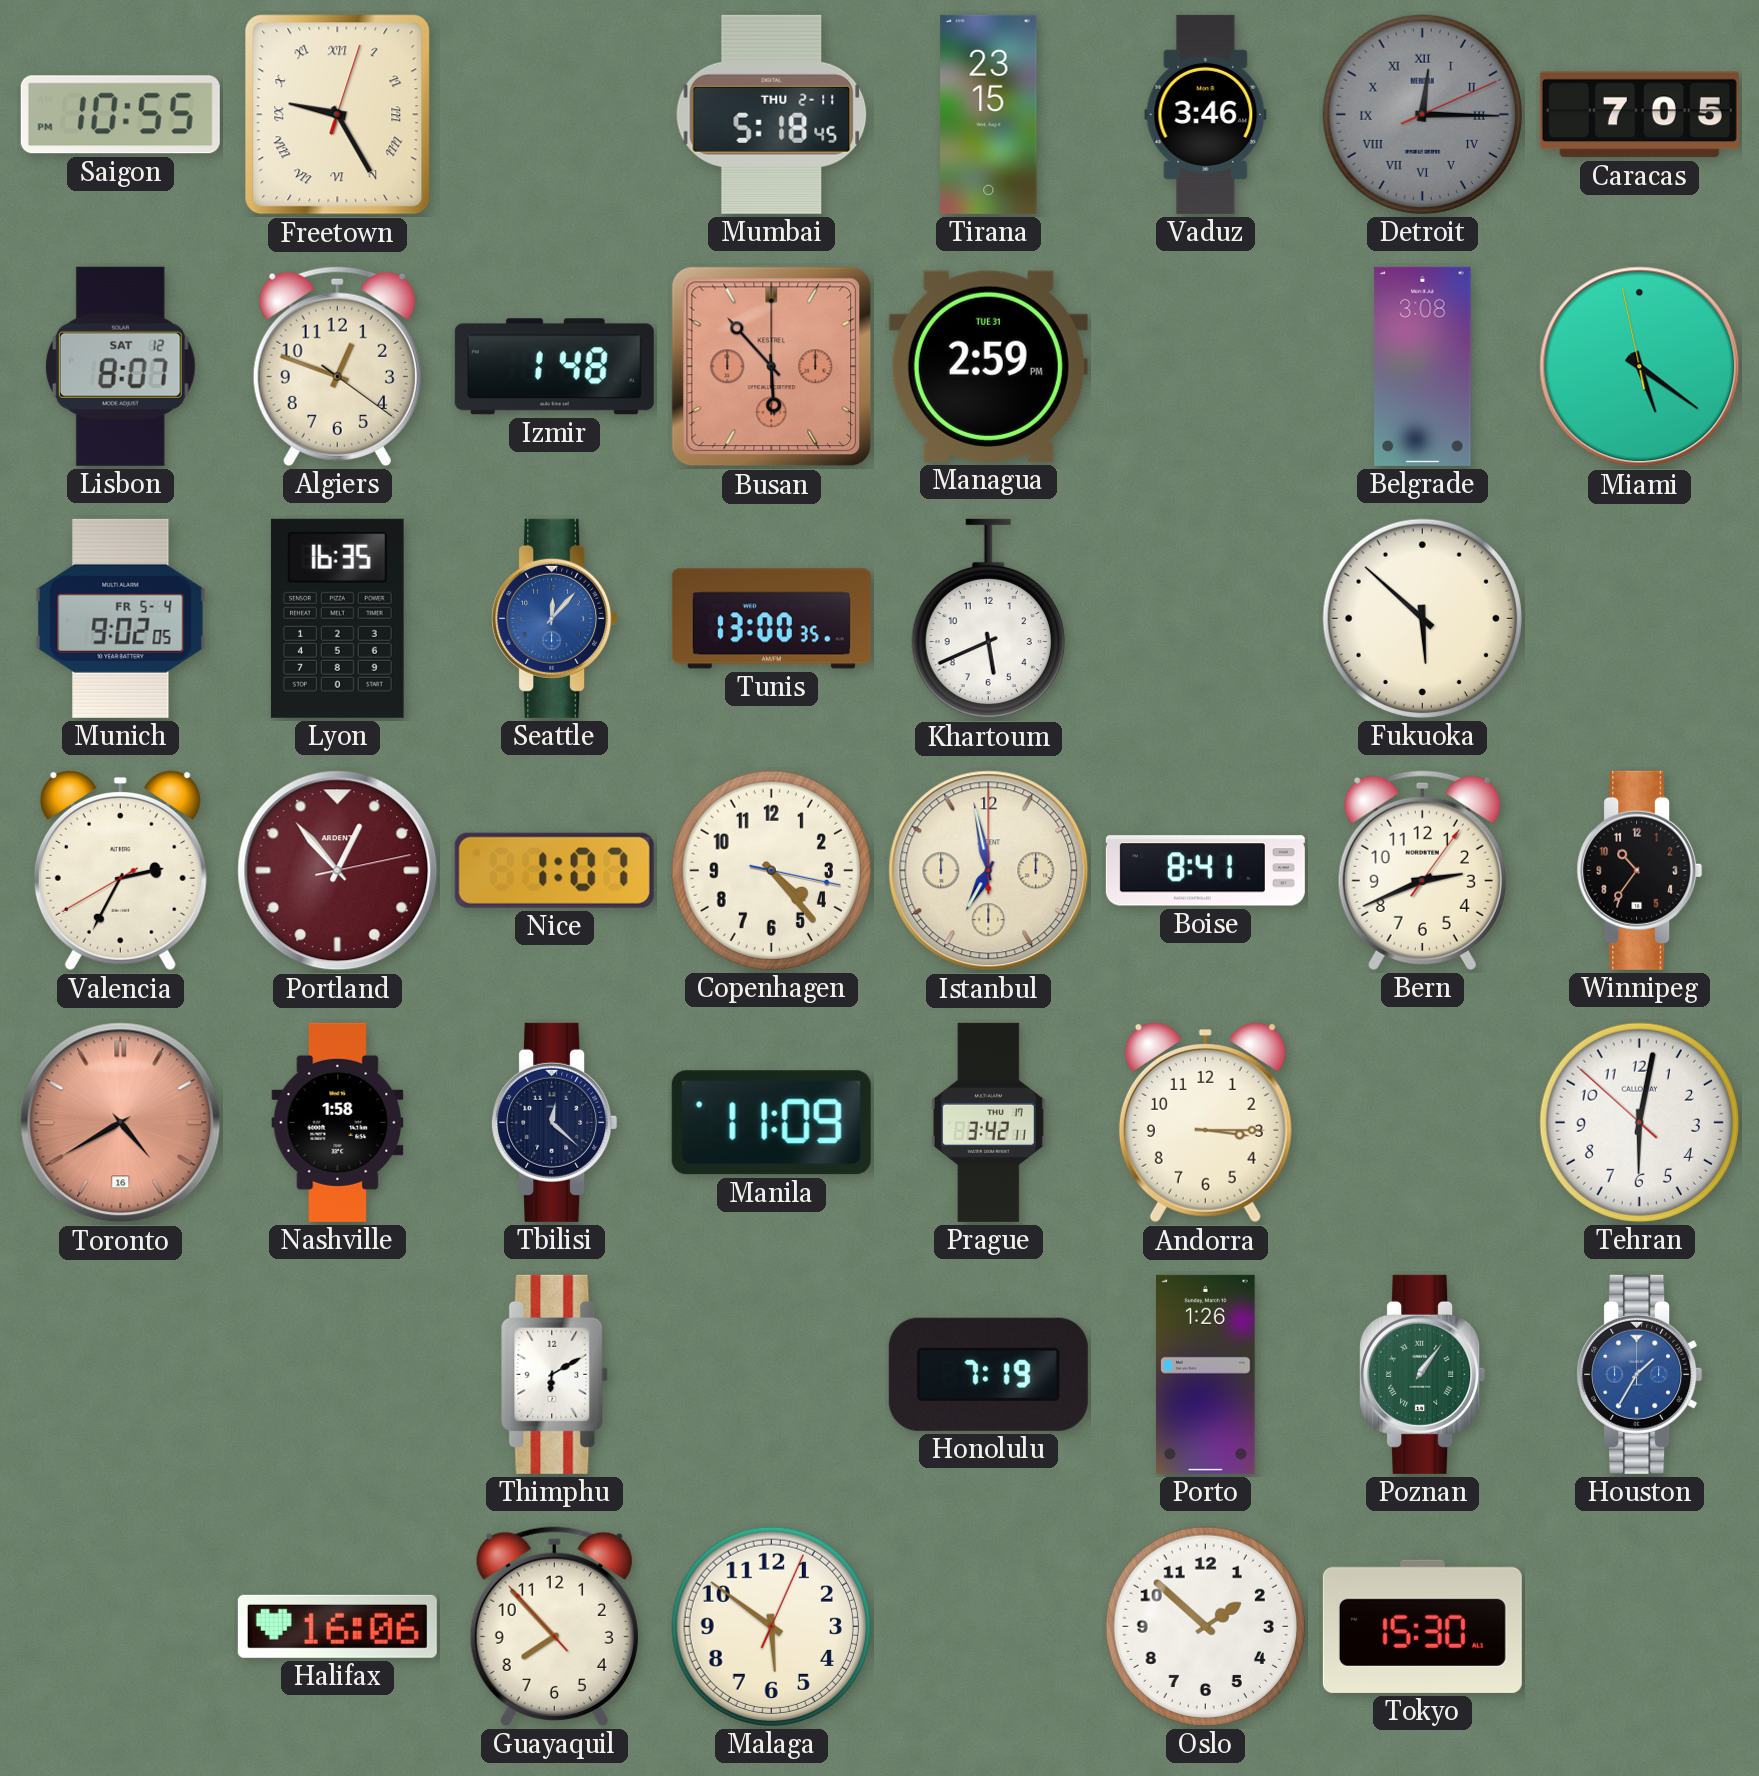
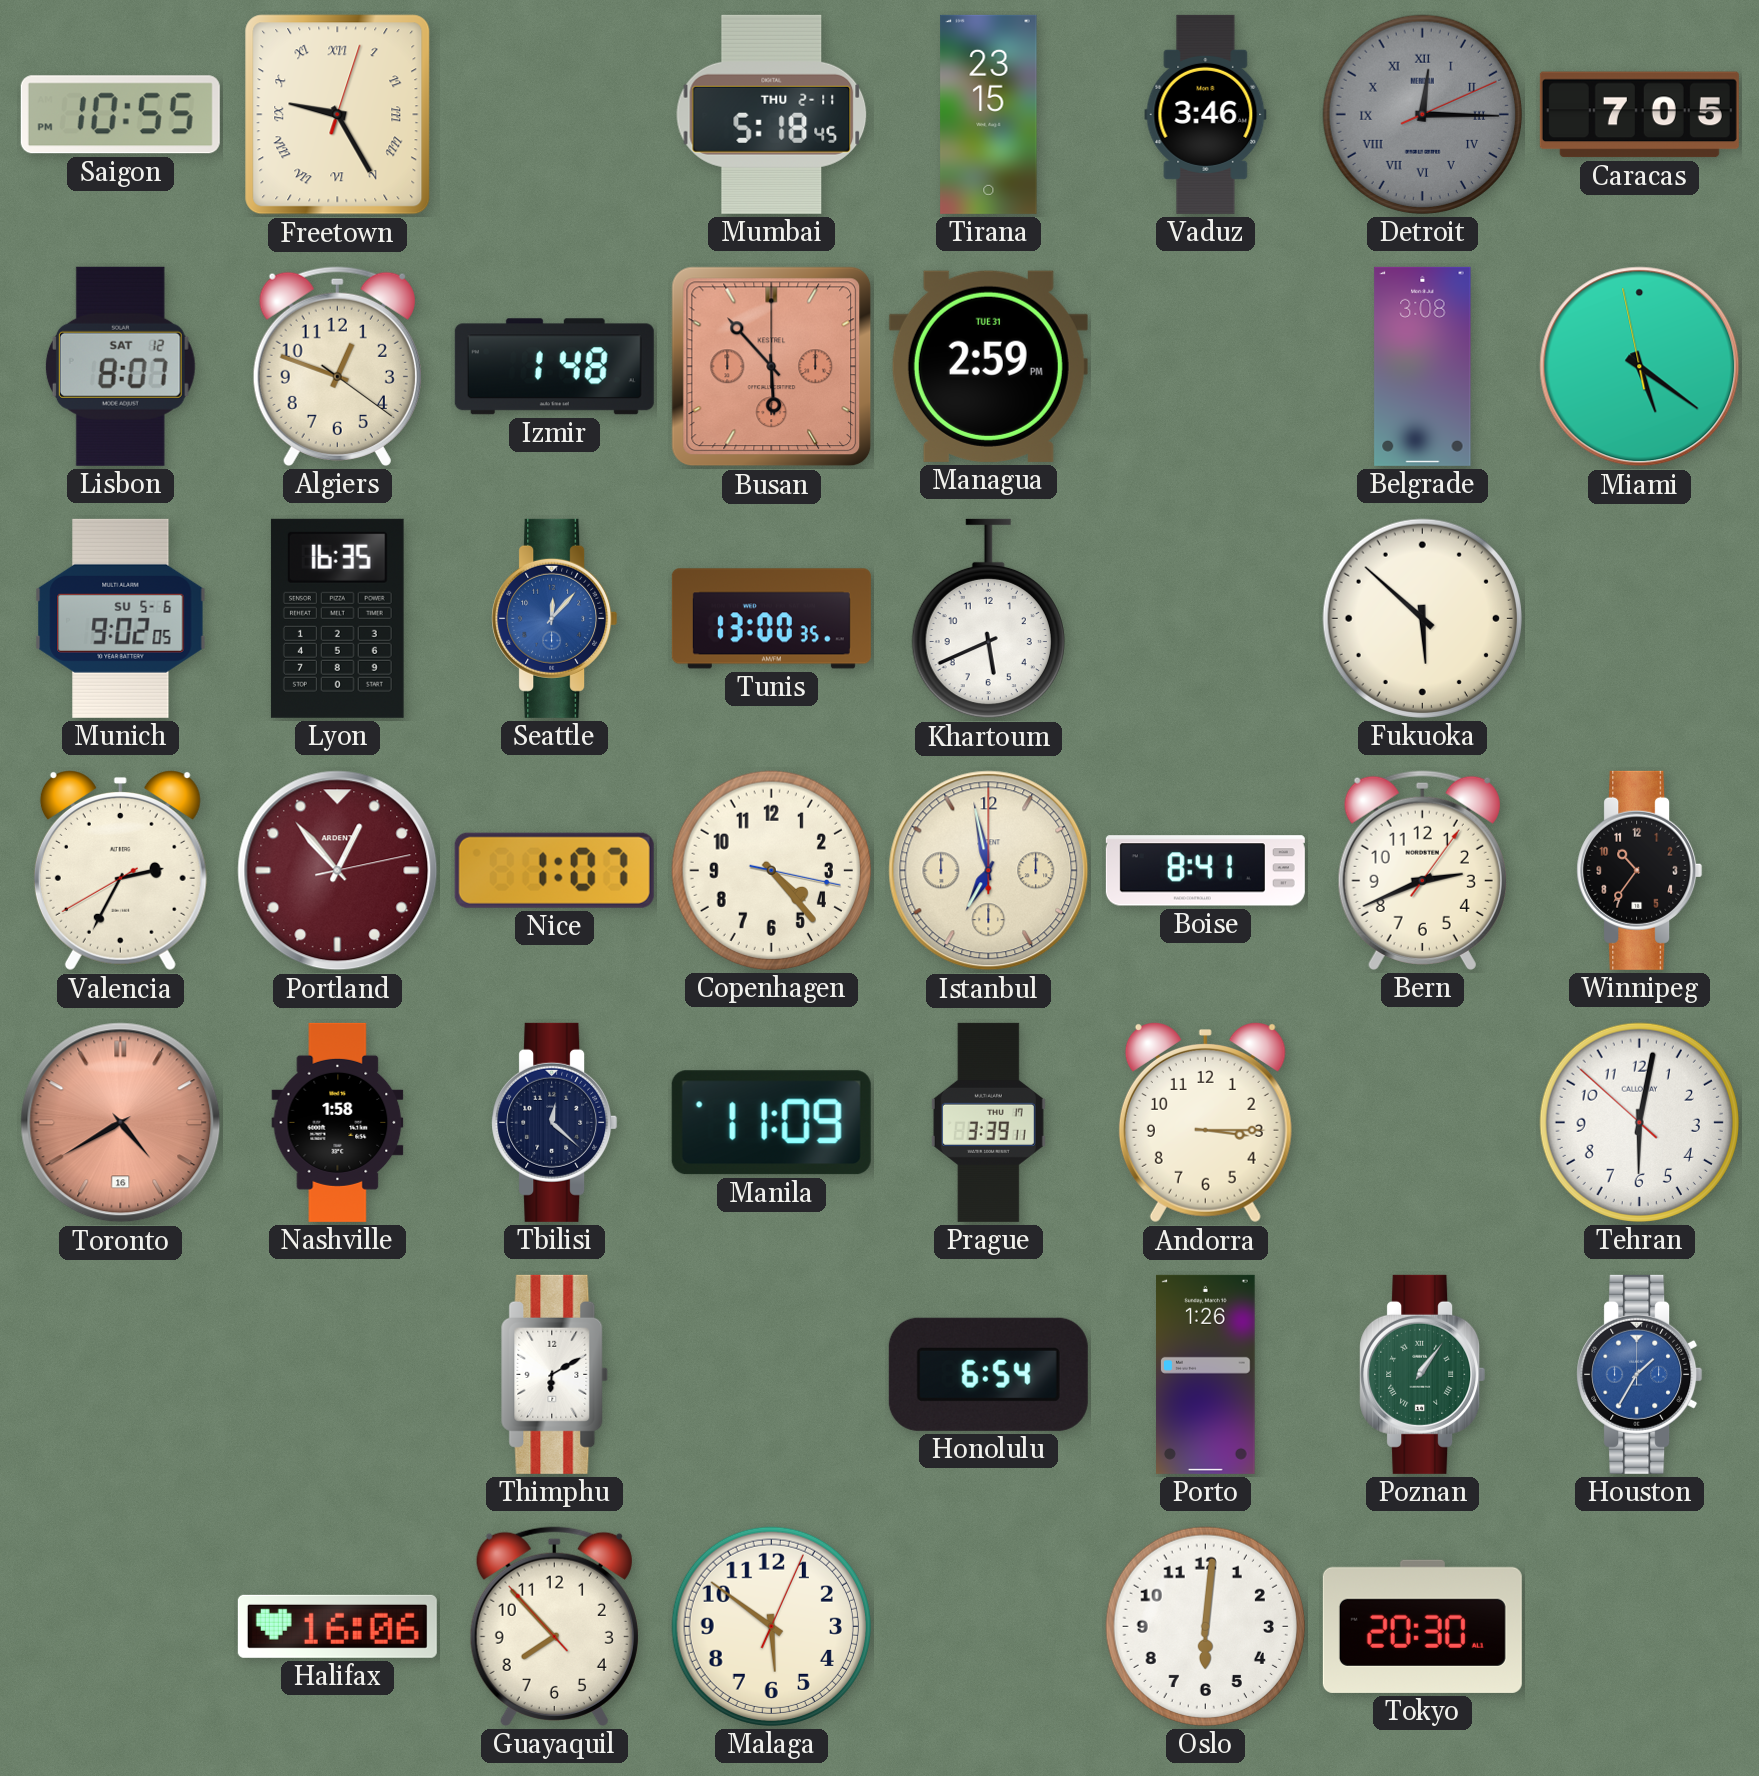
Munich date: FR 5-4 -> SU 5-6 (121, 618)
Prague: 3:42 -> 3:39 (988, 1122)
Honolulu: 7:19 -> 6:54 (988, 1374)
Oslo: 1:52 -> 6:01 (1205, 1626)
Tokyo: 15:30 -> 20:30 (1422, 1626)
